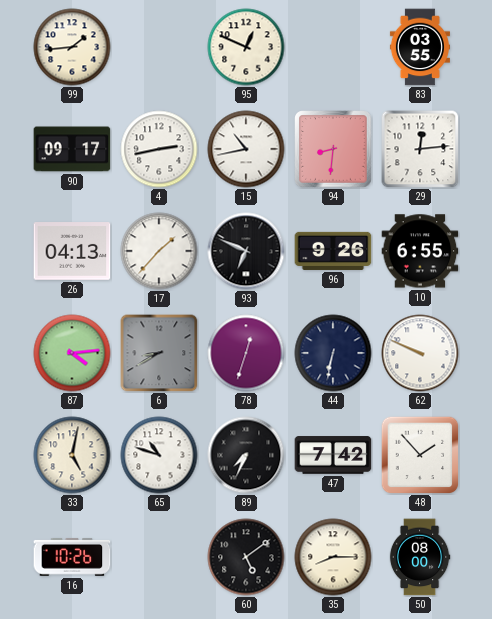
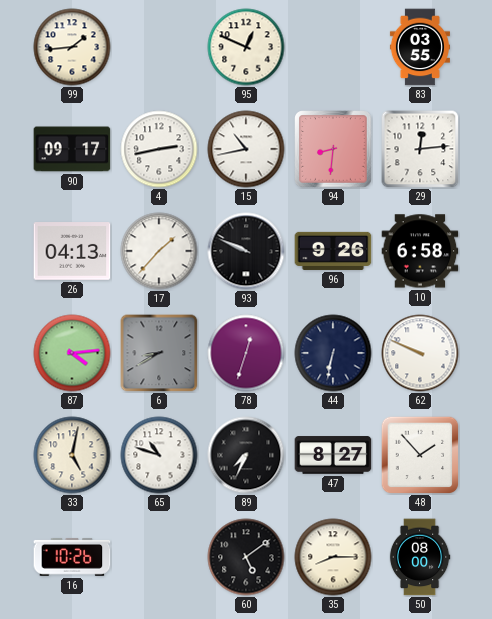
93: 6:49 -> 9:49 (246, 251)
10: 6:55 -> 6:58 (420, 251)
47: 7:42 -> 8:27 (333, 455)
